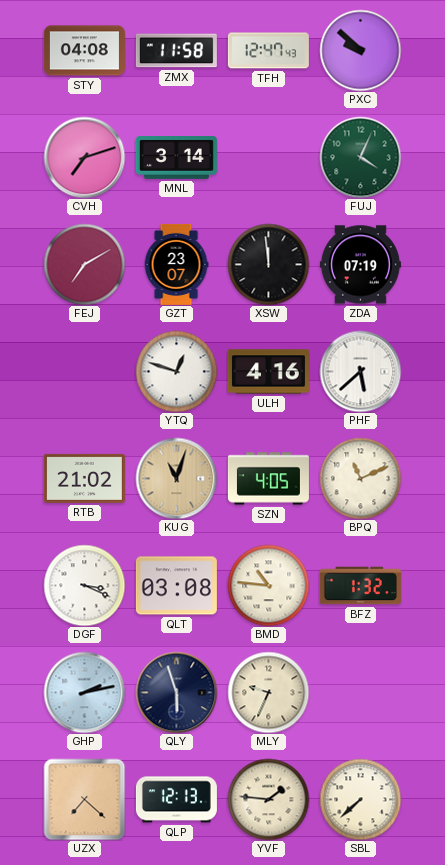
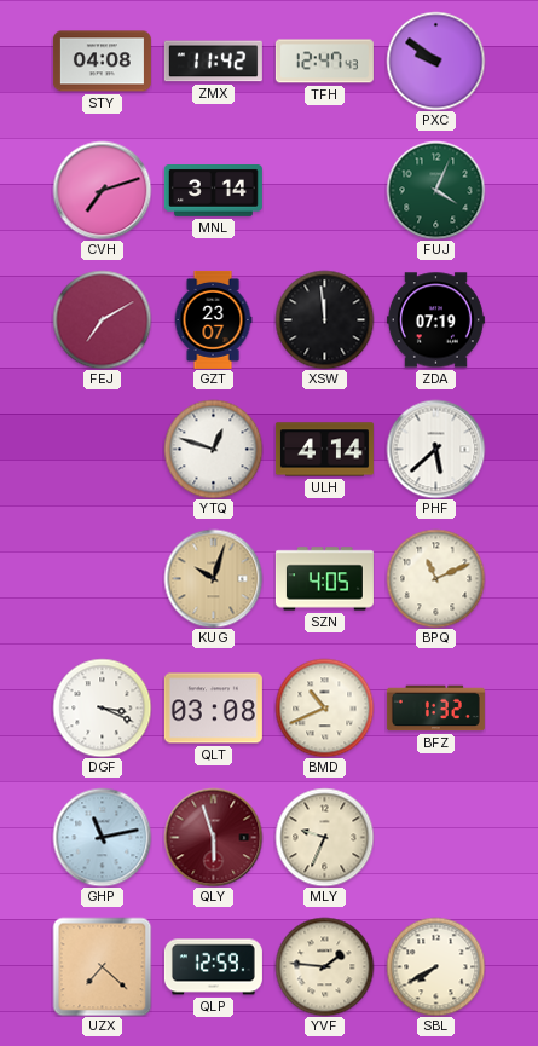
ZMX: 11:58 -> 11:42 (213, 62)
PXC: 9:52 -> 9:51 (435, 60)
ULH: 4:16 -> 4:14 (324, 450)
RTB: 21:02 -> none (84, 478)
KUG: 11:03 -> 10:03 (213, 578)
BMD: 10:46 -> 10:41 (324, 707)
GHP: 2:13 -> 11:13 (102, 837)
QLY dial: navy -> burgundy (213, 837)
QLP: 12:13 -> 12:59 (213, 967)
SBL: 7:38 -> 7:40 (435, 966)
